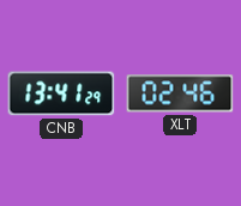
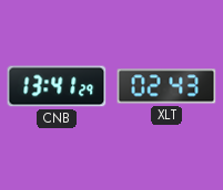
XLT: 02:46 -> 02:43 (166, 86)
